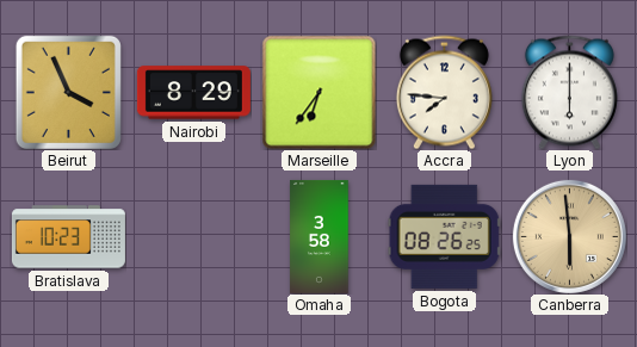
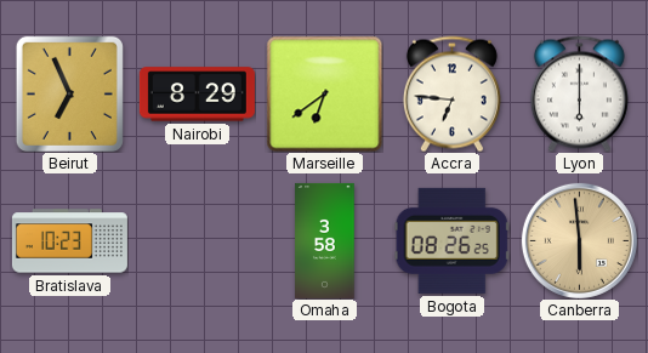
Beirut: 3:56 -> 6:56 (69, 93)
Marseille: 6:36 -> 6:39 (324, 93)
Accra: 7:46 -> 6:46 (451, 93)
